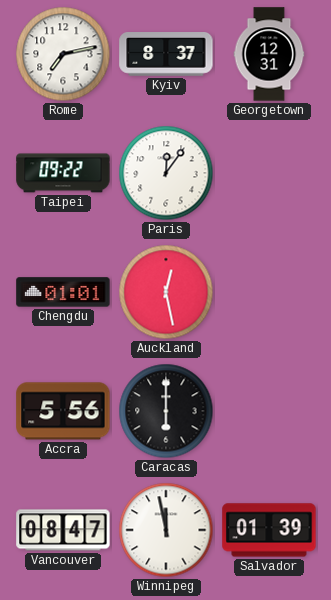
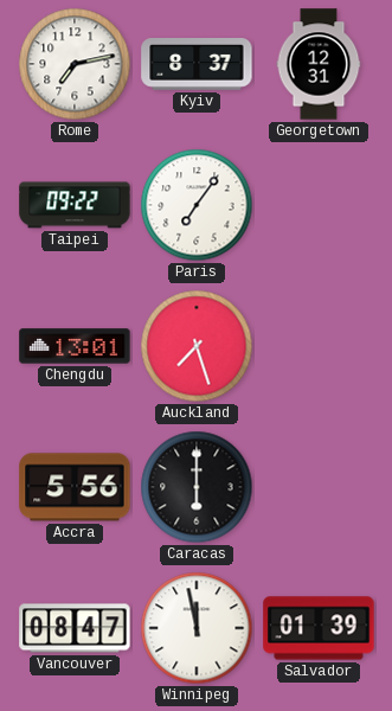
Paris: 12:06 -> 7:06 (197, 205)
Chengdu: 01:01 -> 13:01 (75, 346)
Auckland: 12:28 -> 7:27 (197, 346)
